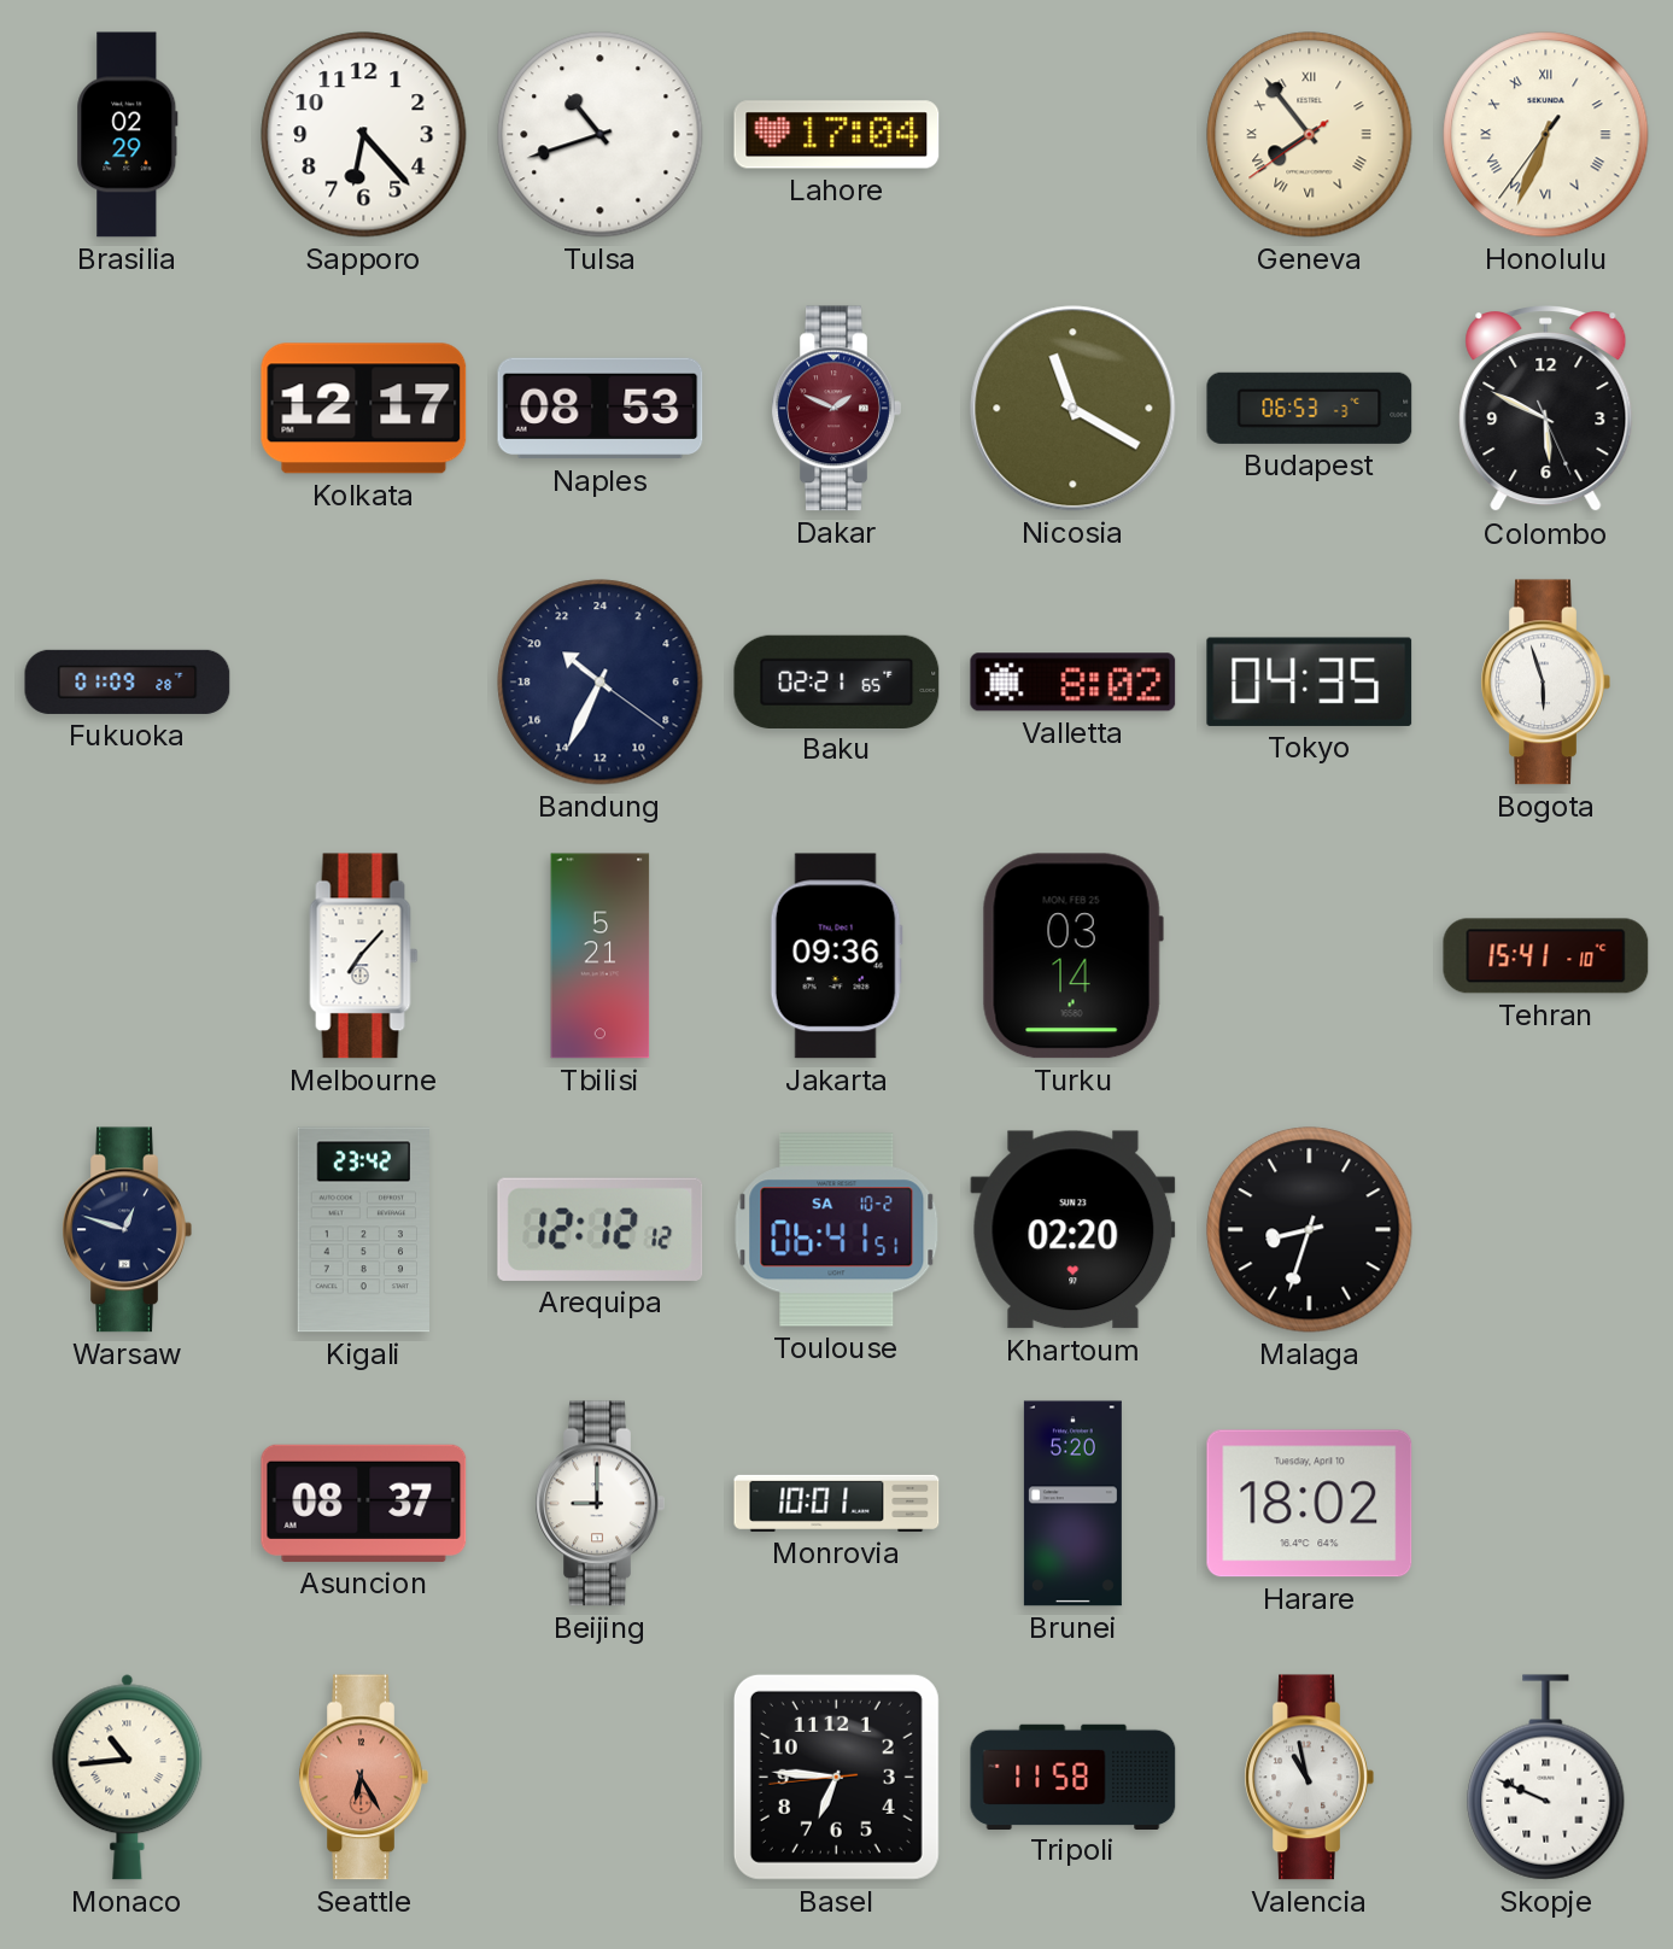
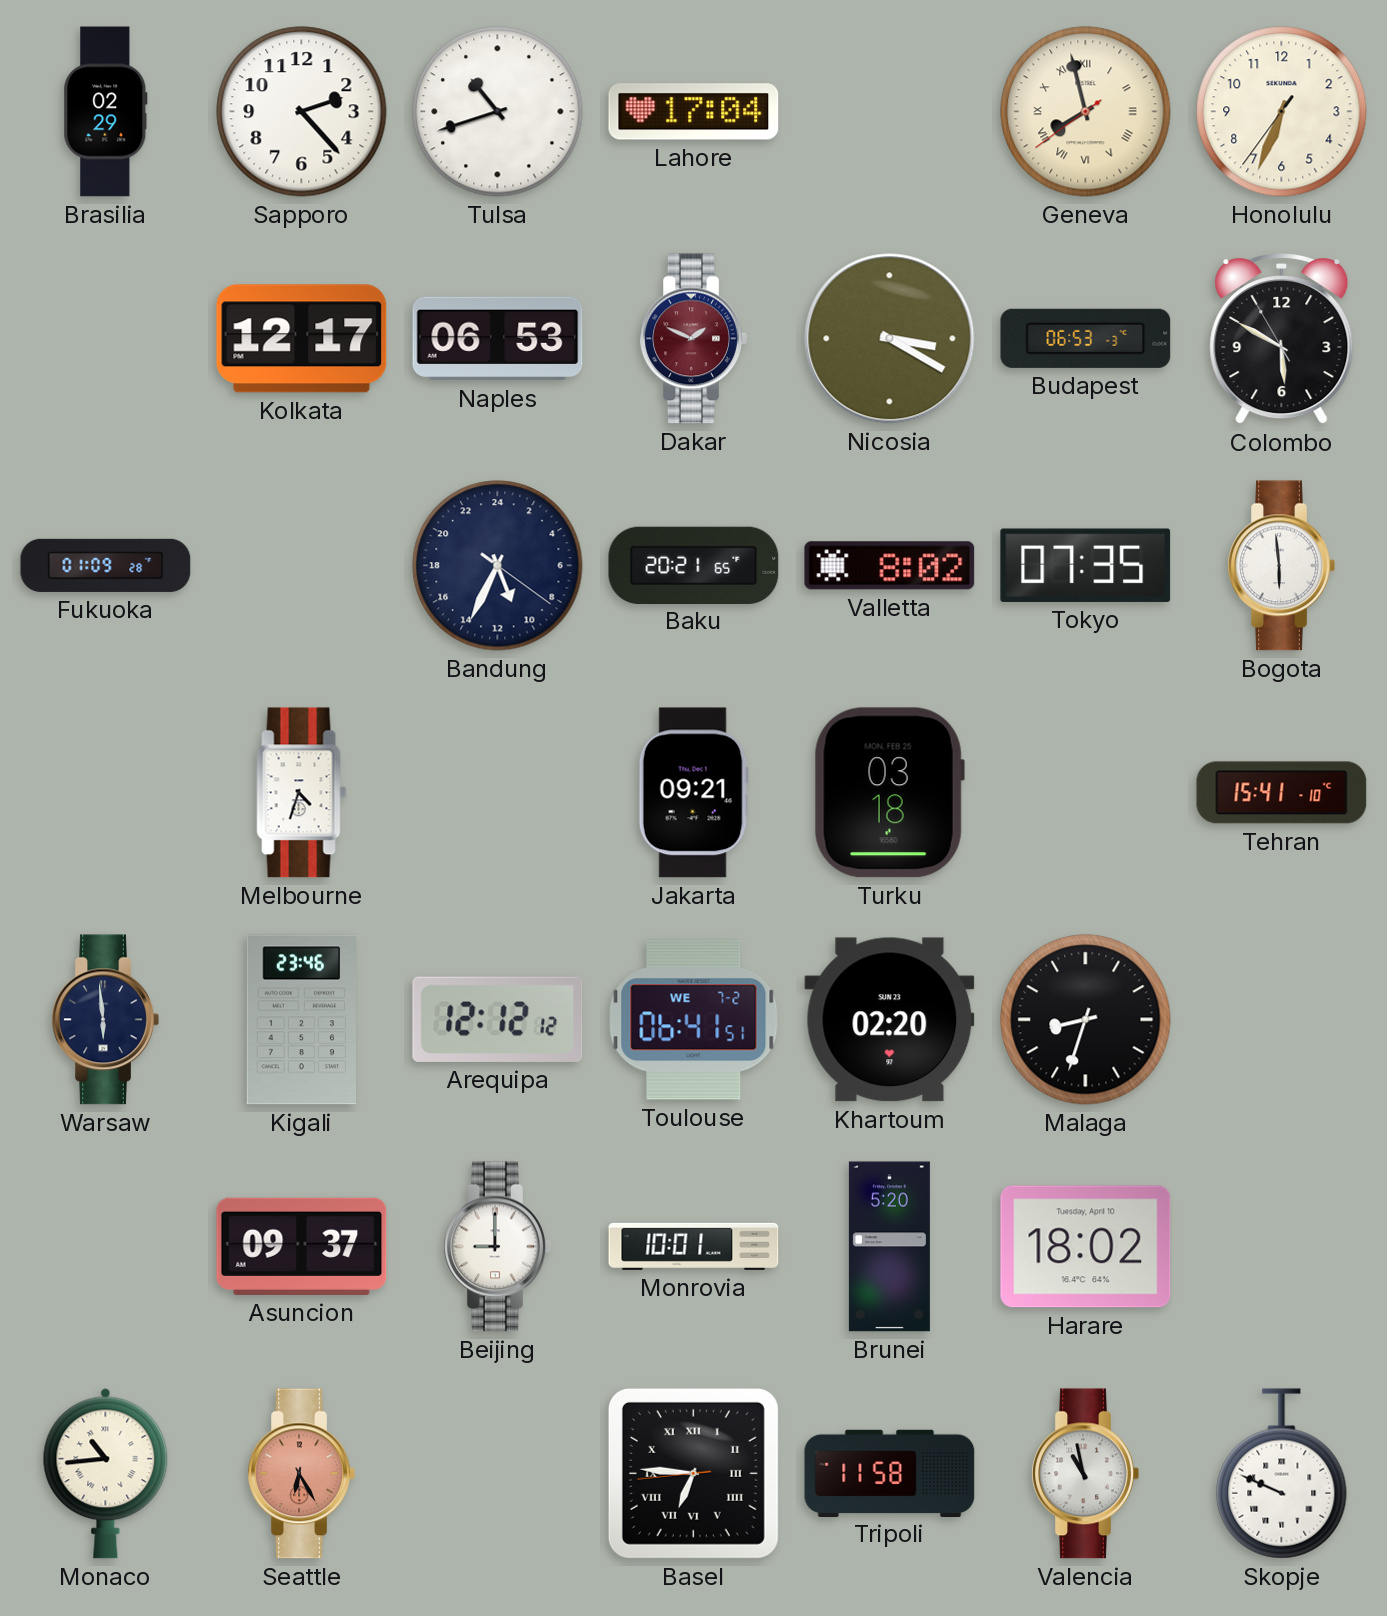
Sapporo: 6:23 -> 2:23 (302, 112)
Geneva: 7:53 -> 7:57 (1086, 112)
Honolulu numerals: Roman -> Arabic (1282, 112)
Naples: 08:53 -> 06:53 (498, 339)
Nicosia: 11:20 -> 3:20 (890, 339)
Colombo: 5:49:26 -> 5:49:55 (1282, 340)
Bandung: 20:34 -> 10:34 (498, 566)
Baku: 02:21 -> 20:21 (694, 565)
Tokyo: 04:35 -> 07:35 (1086, 565)
Bogota: 5:57 -> 5:59 (1281, 566)
Melbourne: 7:07 -> 4:33 (302, 793)
Tbilisi: 5:21 -> none (601, 956)
Jakarta: 09:36 -> 09:21 (693, 793)
Turku: 03:14 -> 03:18 (889, 793)
Warsaw: 12:48 -> 5:59 (105, 1020)
Kigali: 23:42 -> 23:46 (301, 1020)
Toulouse date: SA 10-2 -> WE 7-2 (694, 1020)
Asuncion: 08:37 -> 09:37 (302, 1246)
Basel numerals: Arabic -> Roman (693, 1473)
